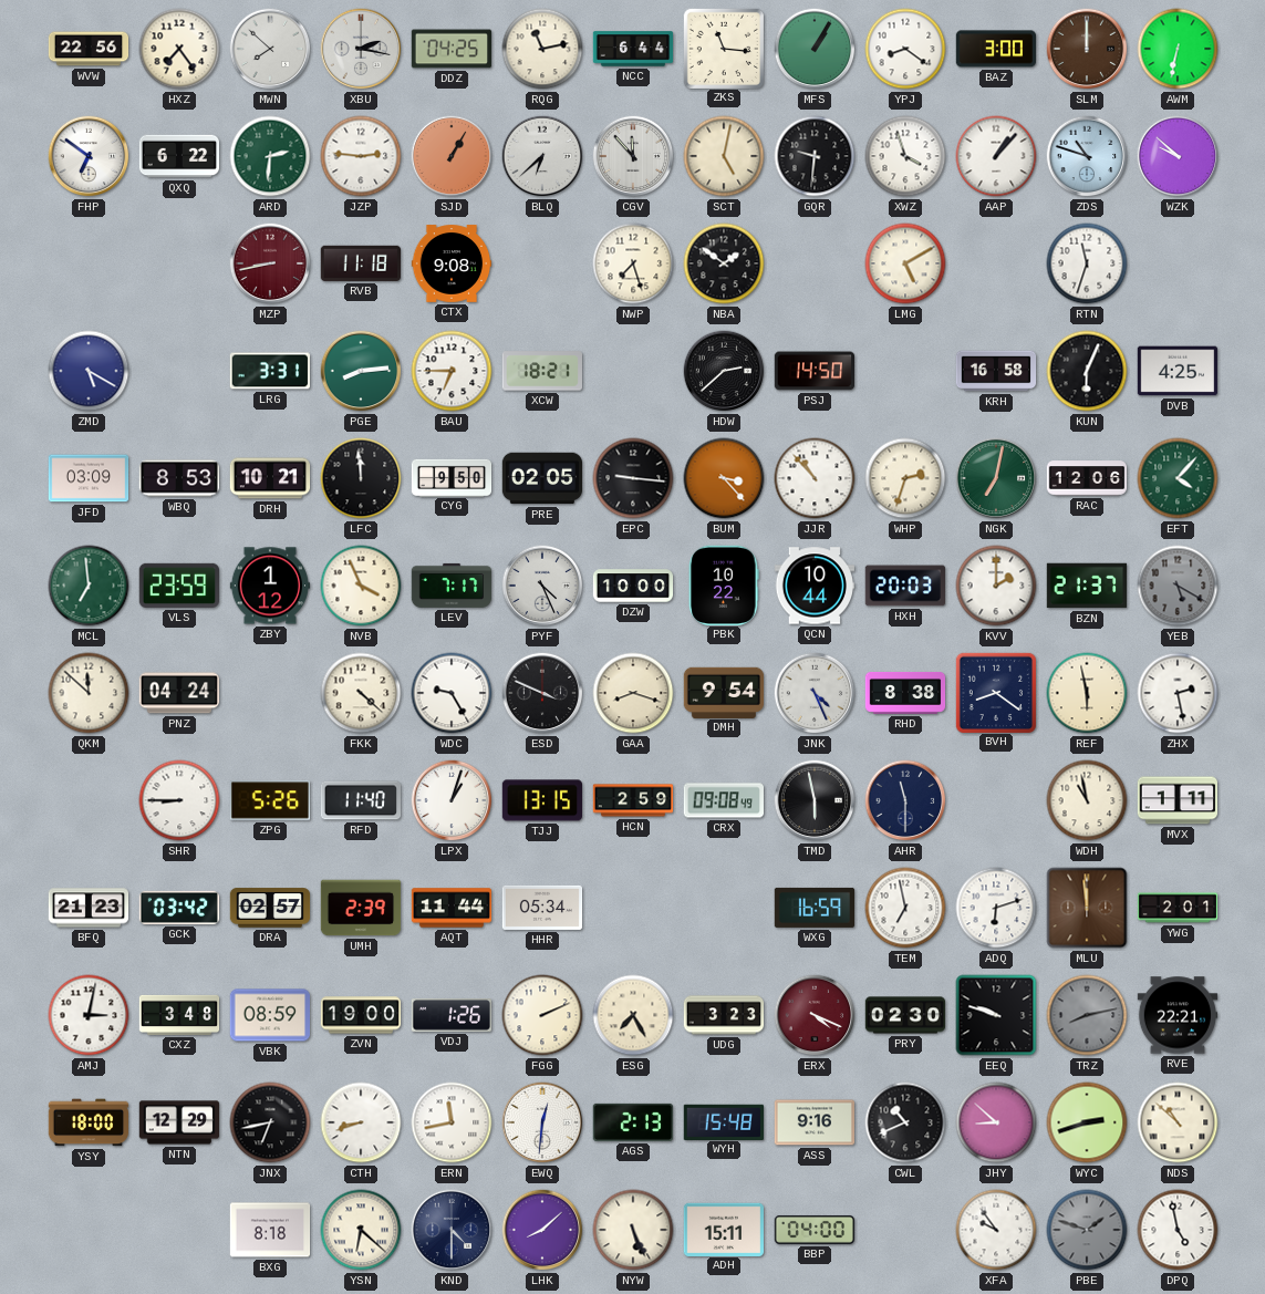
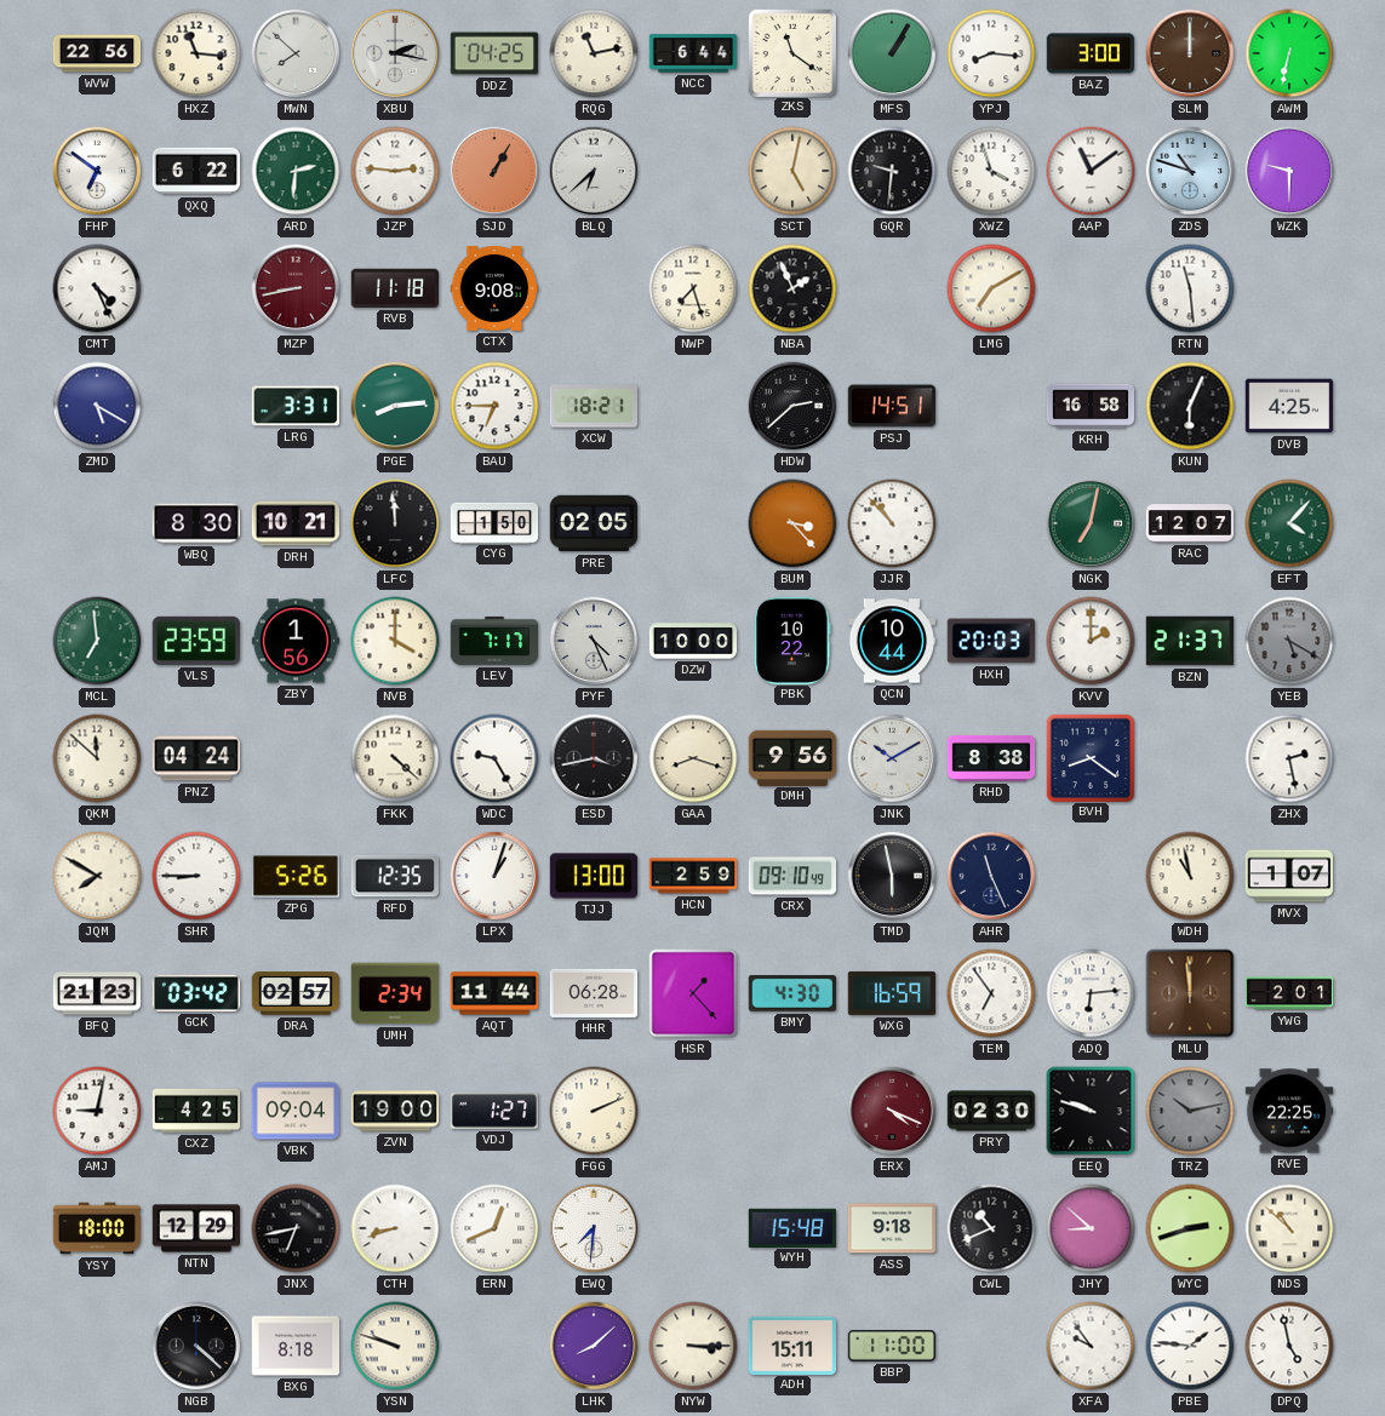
HXZ: 7:24 -> 11:16 (196, 53)
ZKS: 11:16 -> 11:21 (791, 52)
YPJ: 8:21 -> 8:16 (991, 53)
CGV: 11:53 -> none (633, 156)
AAP: 1:07 -> 11:09 (1091, 171)
WZK: 9:52 -> 9:30 (1289, 171)
CMT: none -> 4:26 (97, 288)
NBA: 1:51 -> 1:56 (792, 288)
LMG: 5:10 -> 7:10 (991, 288)
RTN: 11:33 -> 11:29 (1190, 288)
PSJ: 14:50 -> 14:51 (891, 406)
JFD: 03:09 -> none (89, 478)
WBQ: 8:53 -> 8:30 (195, 523)
CYG: 9:50 -> 1:50 (494, 522)
EPC: 9:16 -> none (633, 478)
WHP: 2:33 -> none (905, 478)
RAC: 12:06 -> 12:07 (1190, 523)
ZBY: 1:12 -> 1:56 (294, 641)
NVB: 3:56 -> 4:00 (395, 641)
ESD: 3:49 -> 3:43 (594, 758)
DMH: 9:54 -> 9:56 (792, 757)
JNK: 4:26 -> 10:10 (892, 758)
REF: 5:58 -> none (1087, 693)
JQM: none -> 7:50 (97, 876)
RFD: 11:40 -> 12:35 (394, 876)
TJJ: 13:15 -> 13:00 (593, 876)
CRX: 09:08 -> 09:10 (791, 876)
AHR: 11:30 -> 11:26 (991, 876)
MVX: 1:11 -> 1:07 (1288, 876)
UMH: 2:39 -> 2:34 (395, 993)
HHR: 05:34 -> 06:28 (594, 993)
HSR: none -> 1:23 (693, 993)
BMY: none -> 4:30 (791, 994)
TEM: 6:58 -> 6:54 (991, 993)
ADQ: 6:12 -> 6:14 (1091, 993)
AMJ: 3:02 -> 9:02 (97, 1111)
CXZ: 3:48 -> 4:25 (196, 1111)
VBK: 08:59 -> 09:04 (296, 1111)
VDJ: 1:26 -> 1:27 (493, 1112)
ESG: 7:25 -> none (633, 1015)
UDG: 3:23 -> none (724, 1015)
TRZ: 8:13 -> 10:13 (1190, 1111)
RVE: 22:21 -> 22:25 (1289, 1111)
ERN: 11:43 -> 12:41 (494, 1228)
EWQ: 12:31 -> 7:31 (594, 1228)
AGS: 2:13 -> none (632, 1122)
ASS: 9:16 -> 9:18 (892, 1228)
NGB: none -> 4:22 (196, 1346)
YSN: 6:22 -> 9:48 (395, 1346)
KND: 4:30 -> none (452, 1230)
NYW: 5:26 -> 3:15 (693, 1346)
BBP: 04:00 -> 11:00 (892, 1346)
PBE: 1:48 -> 1:46 (1190, 1346)
PBE dial: grey -> white (1190, 1346)
